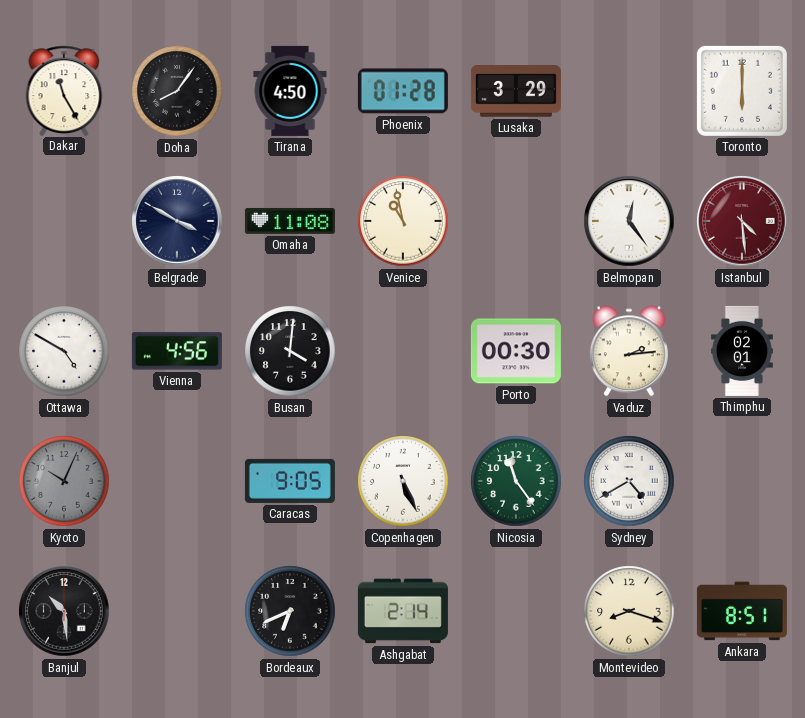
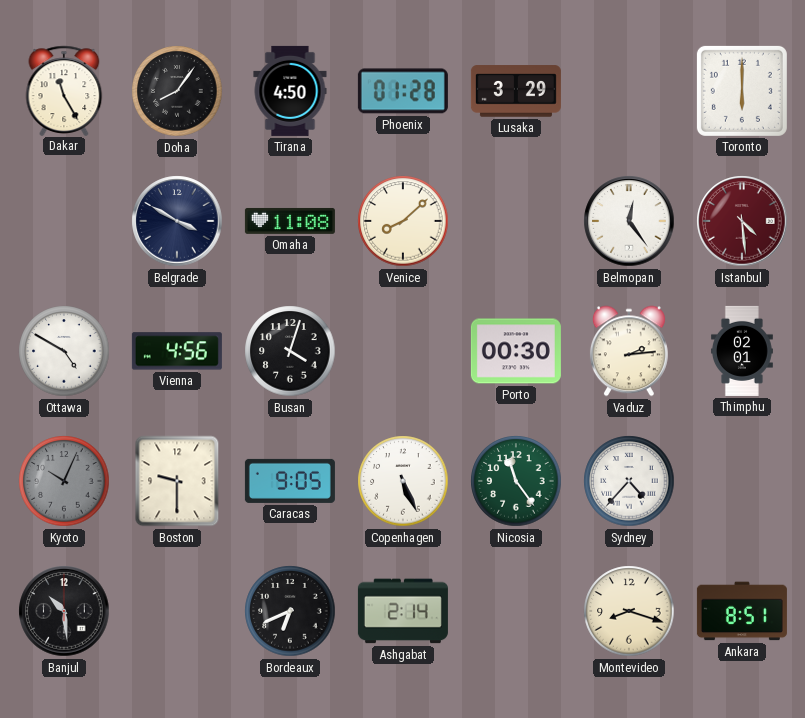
Venice: 10:58 -> 8:08 (403, 221)
Busan: 4:01 -> 4:03 (290, 351)
Boston: none -> 9:30 (177, 481)
Sydney: 4:40 -> 4:37 (629, 481)
